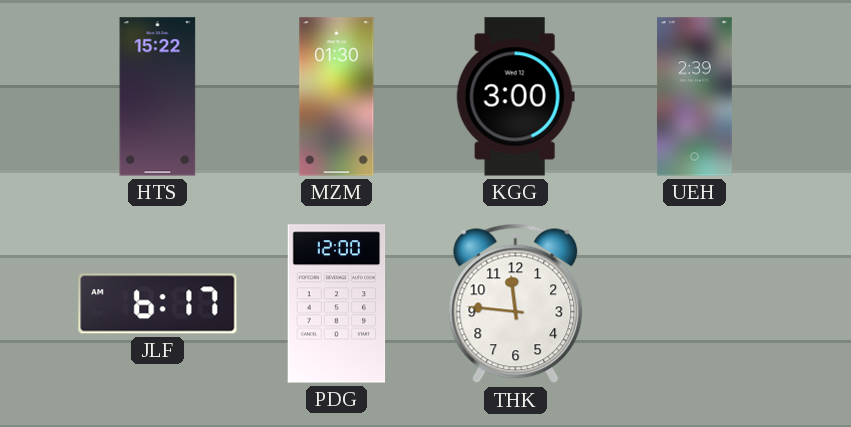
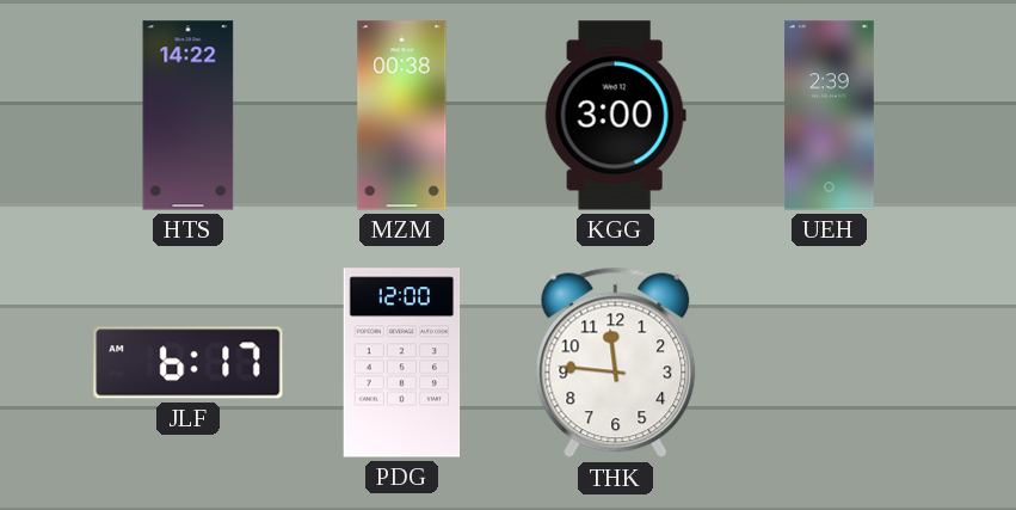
HTS: 15:22 -> 14:22 (189, 116)
MZM: 01:30 -> 00:38 (402, 116)
